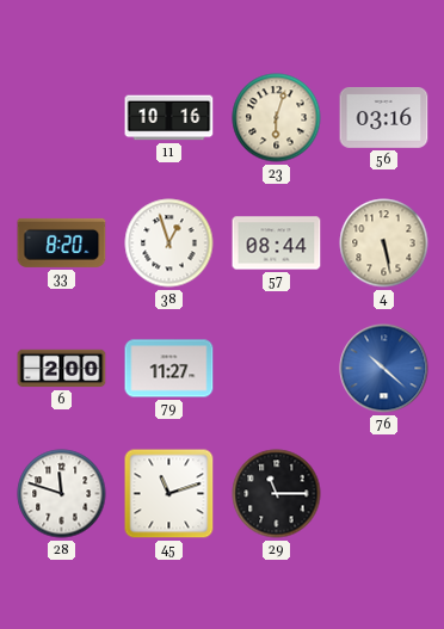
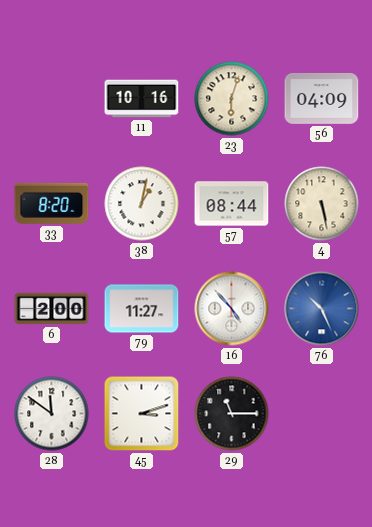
56: 03:16 -> 04:09 (322, 98)
38: 12:57 -> 1:02 (142, 204)
16: none -> 4:53 (232, 309)
76: 10:22 -> 10:26 (322, 309)
28: 11:48 -> 11:51 (52, 414)
45: 11:12 -> 3:12 (142, 414)
